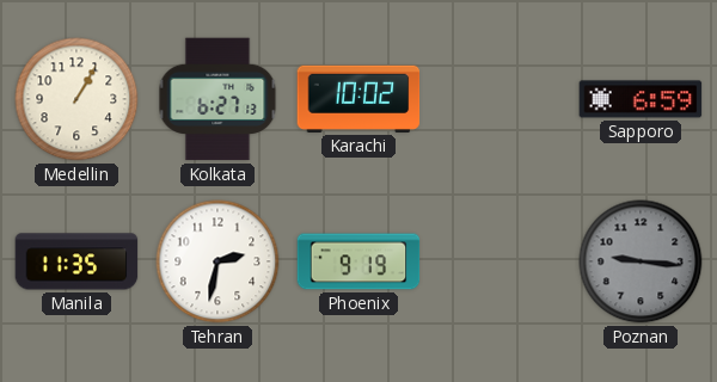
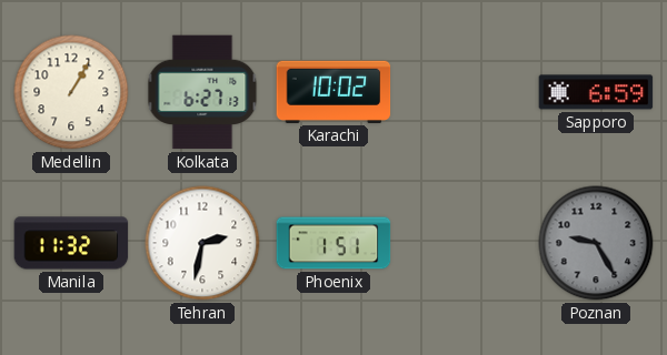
Manila: 11:35 -> 11:32 (71, 243)
Phoenix: 9:19 -> 1:51 (333, 243)
Poznan: 9:16 -> 9:25 (596, 243)
